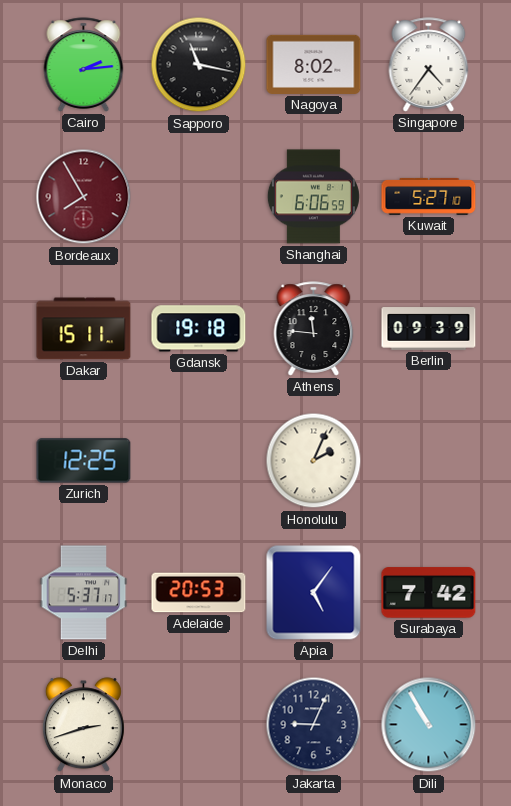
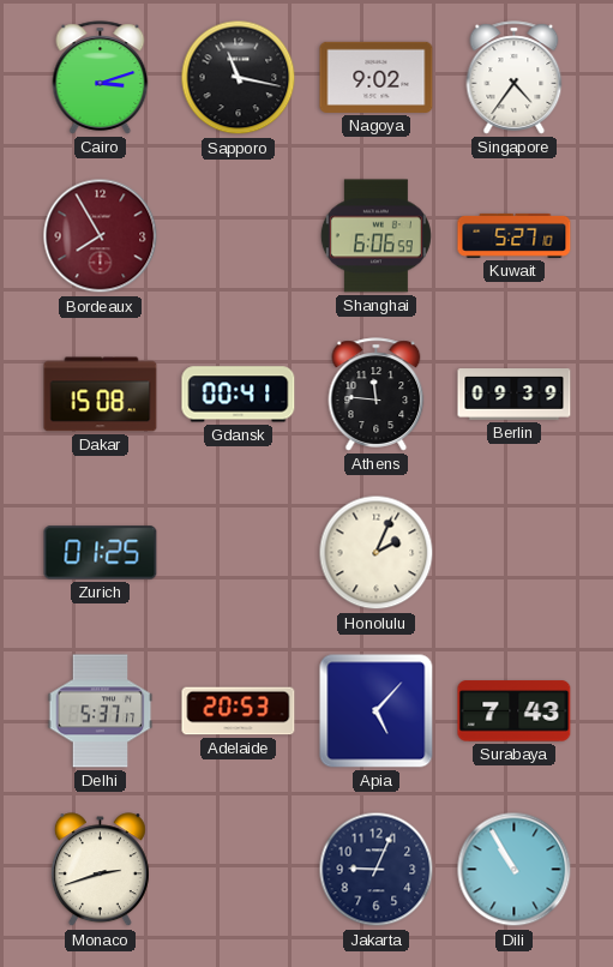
Cairo: 2:14 -> 3:12 (101, 78)
Nagoya: 8:02 -> 9:02 (377, 77)
Dakar: 15:11 -> 15:08 (101, 395)
Gdansk: 19:18 -> 00:41 (239, 395)
Zurich: 12:25 -> 01:25 (101, 553)
Apia: 5:06 -> 5:07 (377, 711)
Surabaya: 7:42 -> 7:43 (515, 711)
